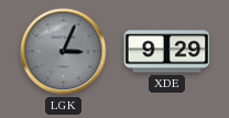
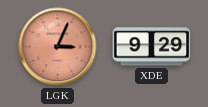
LGK dial: grey -> salmon (58, 47)
